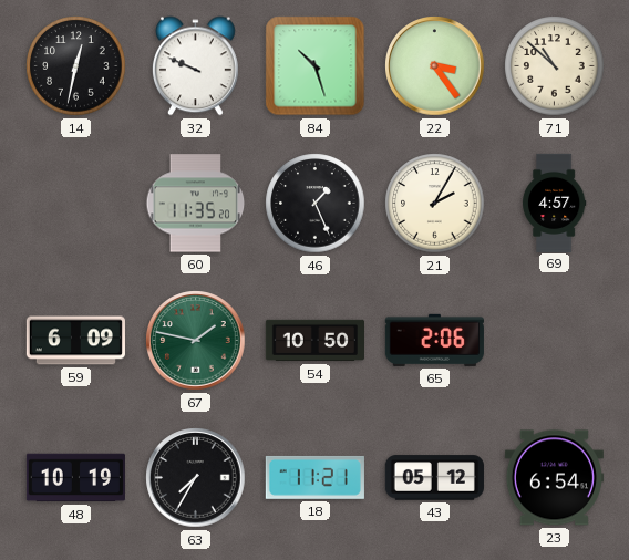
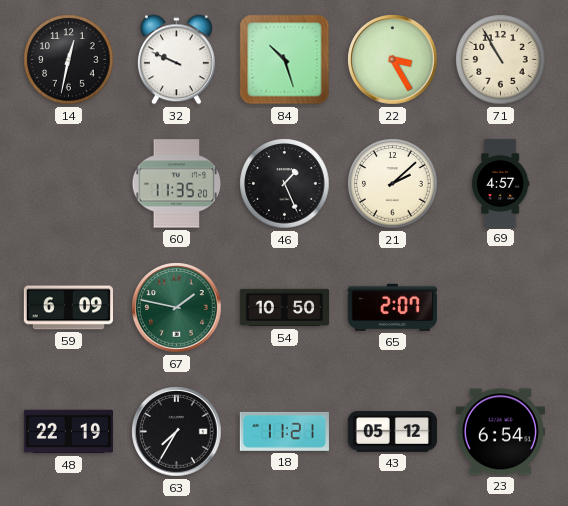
22: 3:24 -> 3:25 (393, 60)
71: 10:52 -> 10:55 (501, 60)
21: 2:05 -> 2:08 (393, 184)
65: 2:06 -> 2:07 (392, 307)
48: 10:19 -> 22:19 (68, 432)
